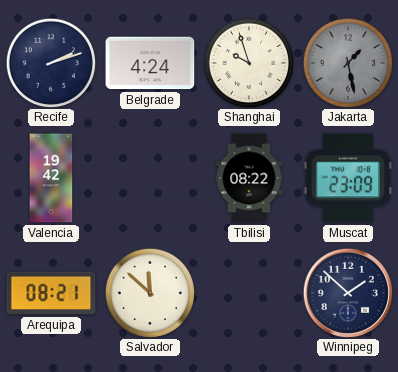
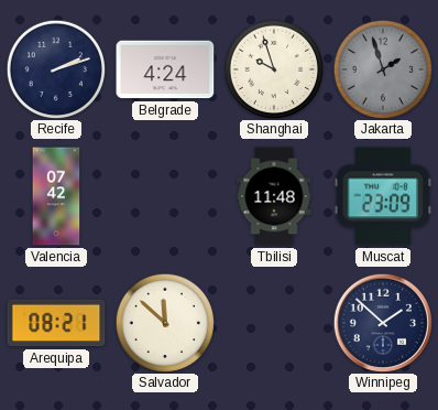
Jakarta: 1:28 -> 1:57 (382, 68)
Valencia: 19:42 -> 07:42 (56, 196)
Tbilisi: 08:22 -> 11:48 (274, 196)
